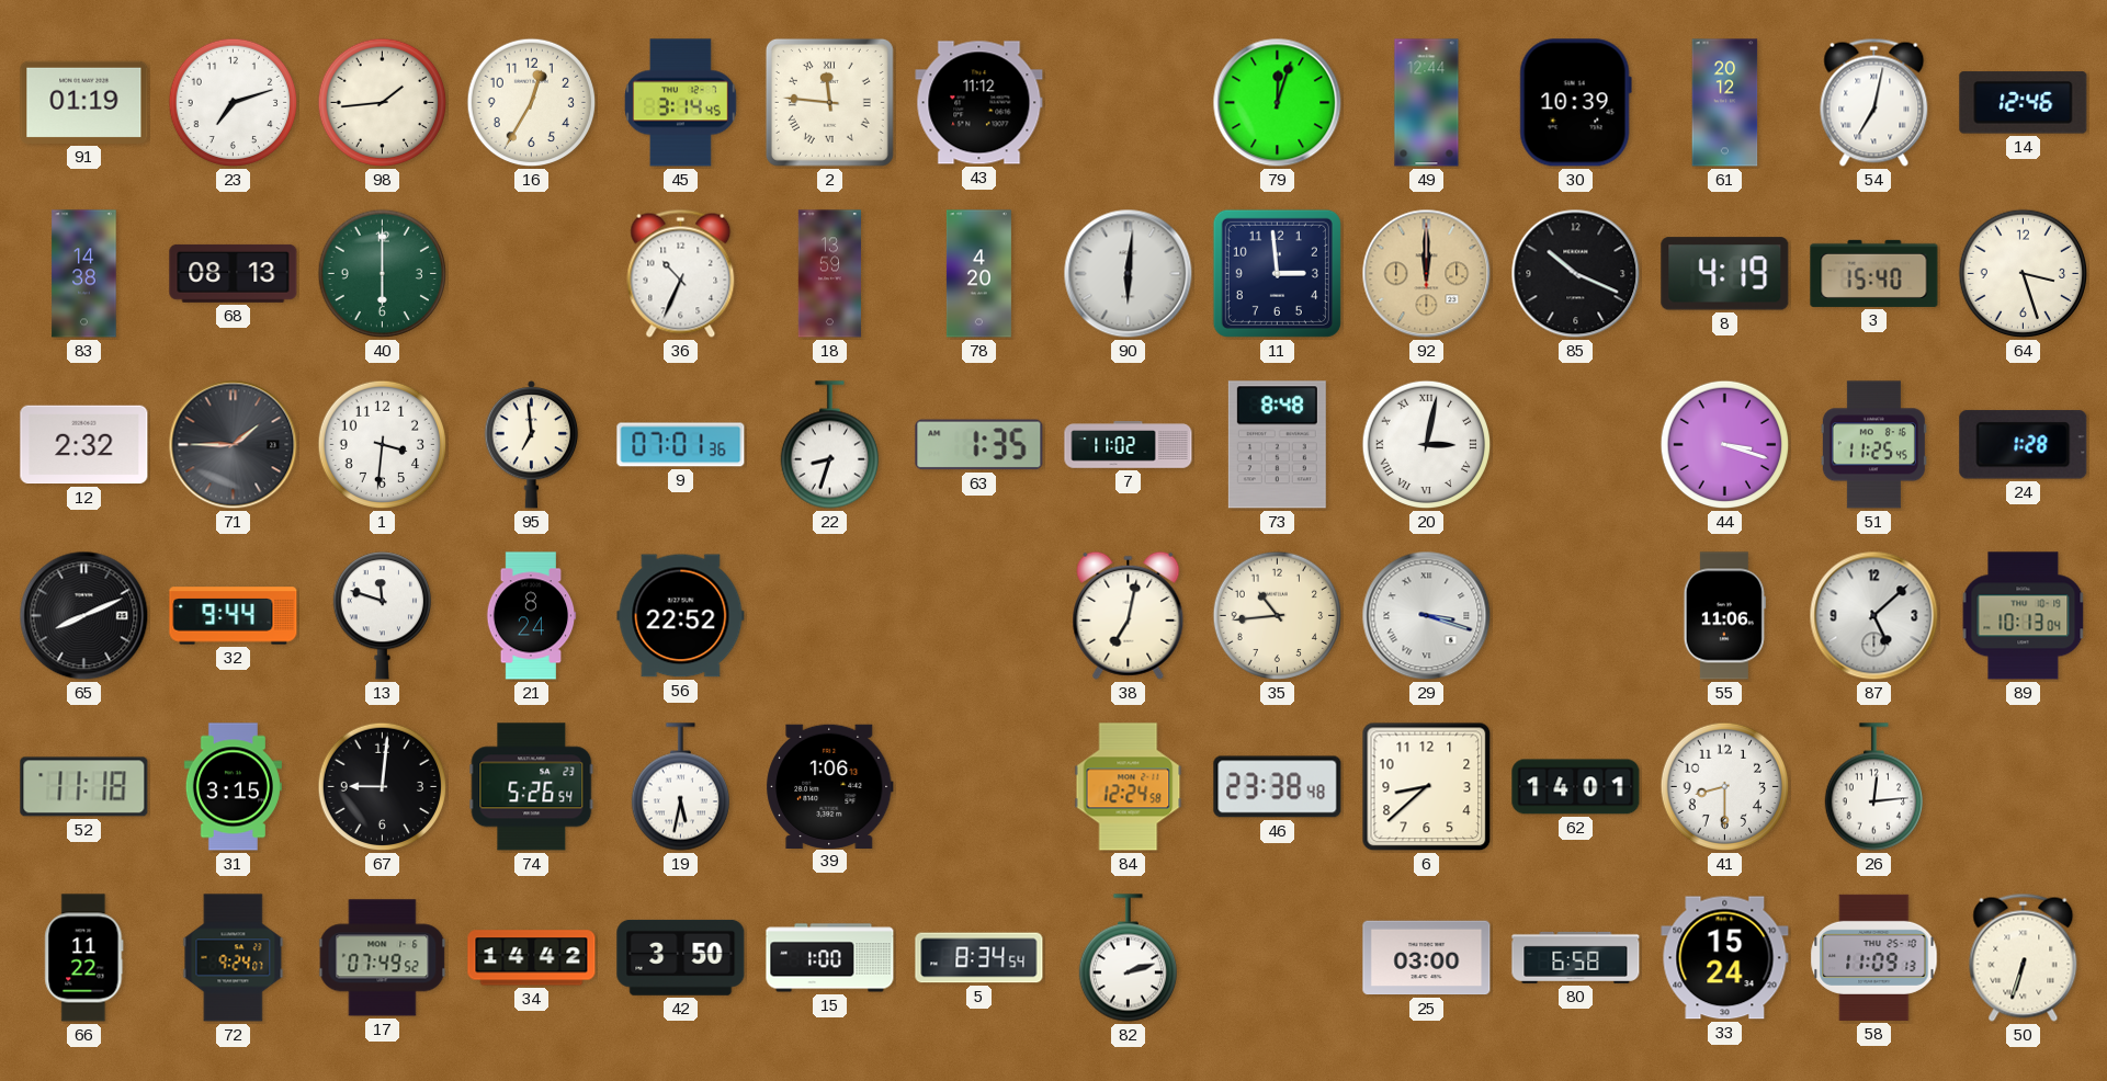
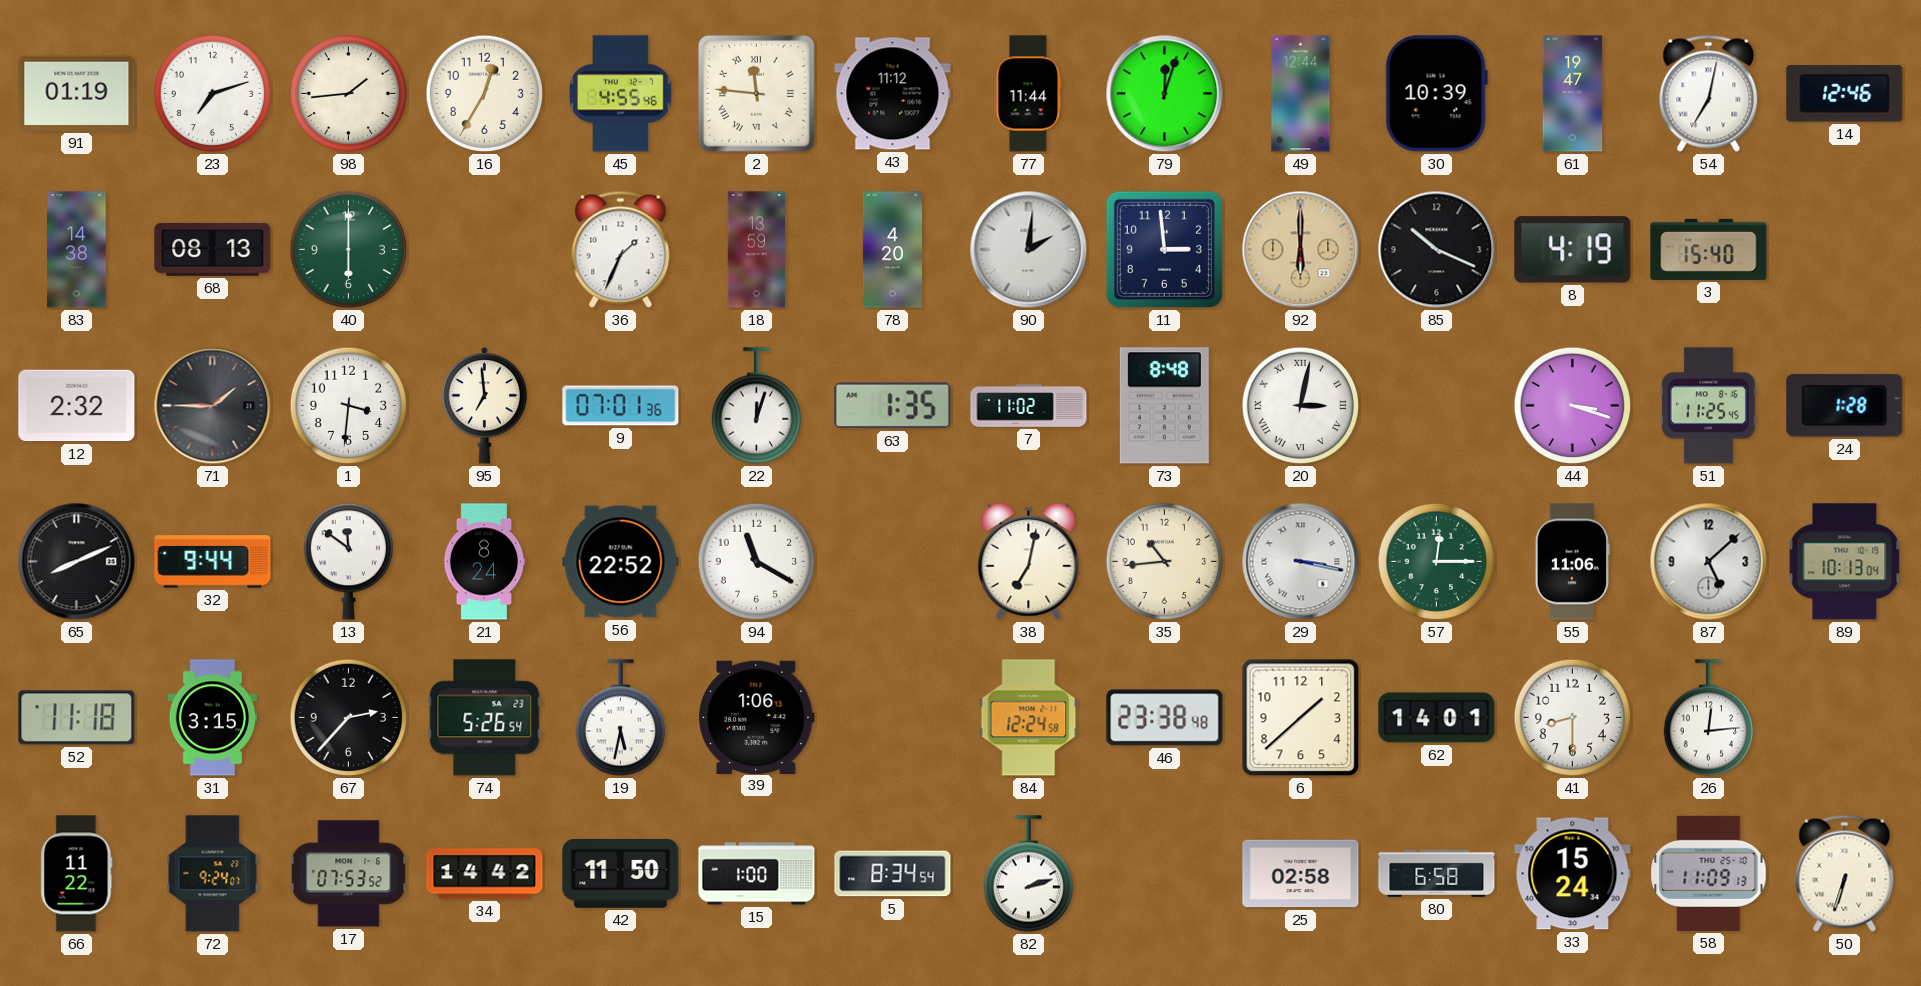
45: 3:14 -> 4:55 (621, 94)
77: none -> 11:44 (1029, 94)
61: 20:12 -> 19:47 (1573, 94)
36: 10:34 -> 1:34 (621, 249)
90: 6:01 -> 2:01 (1029, 250)
92: 12:00 -> 6:00 (1301, 250)
64: 3:27 -> none (2024, 274)
22: 8:33 -> 12:03 (756, 406)
13: 11:48 -> 11:51 (348, 562)
94: none -> 11:20 (757, 562)
29: 3:18 -> 3:17 (1301, 562)
57: none -> 12:15 (1437, 562)
67: 9:01 -> 2:37 (349, 718)
6: 8:38 -> 1:38 (1301, 718)
17: 07:49 -> 07:53 (349, 874)
42: 3:50 -> 11:50 (621, 873)
25: 03:00 -> 02:58 (1301, 874)
